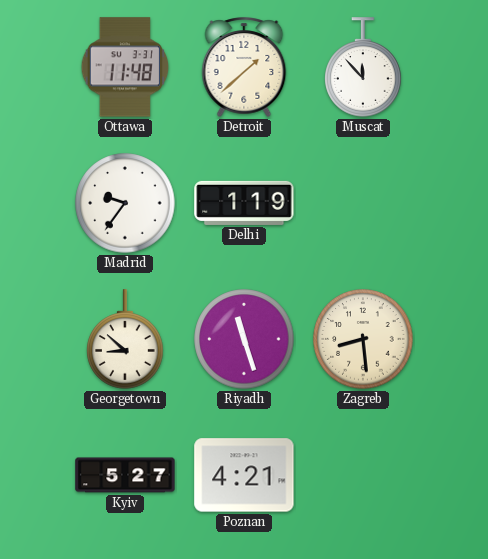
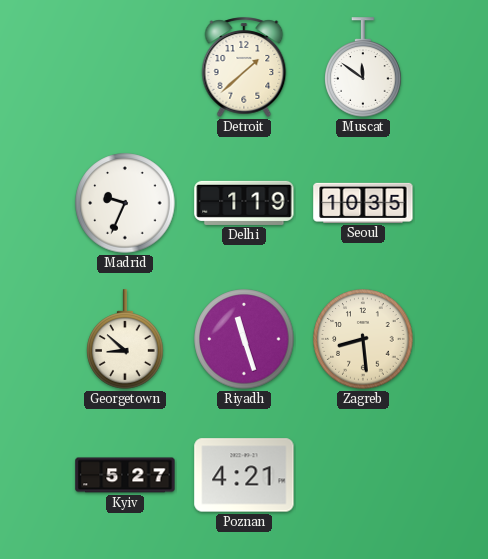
Ottawa: 11:48 -> none (125, 67)
Muscat: 11:53 -> 11:51 (363, 67)
Madrid: 9:36 -> 9:34 (125, 203)
Seoul: none -> 10:35 (363, 203)
